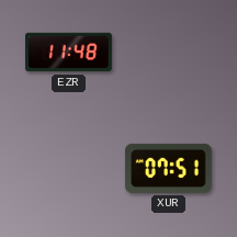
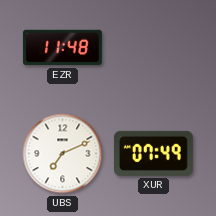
UBS: none -> 7:11 (63, 154)
XUR: 07:51 -> 07:49 (153, 153)
